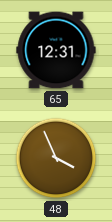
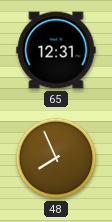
48: 3:56 -> 7:56 (56, 158)
